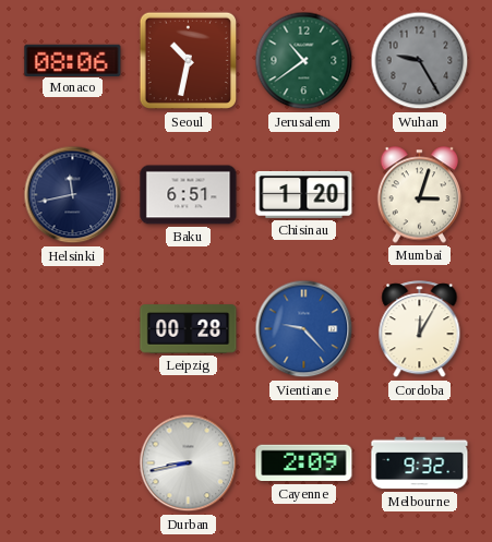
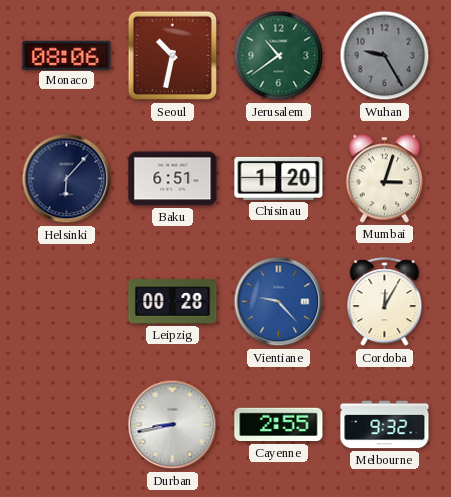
Helsinki: 11:43 -> 6:07 (67, 179)
Cayenne: 2:09 -> 2:55 (279, 425)
